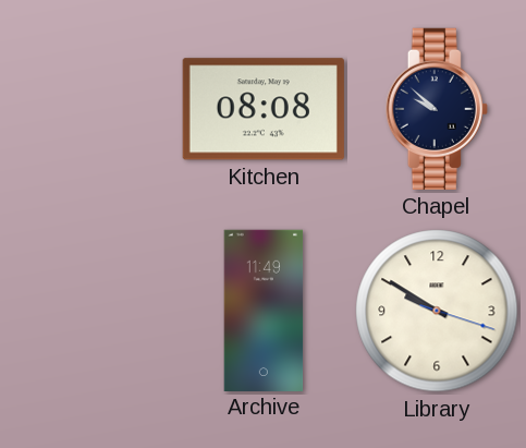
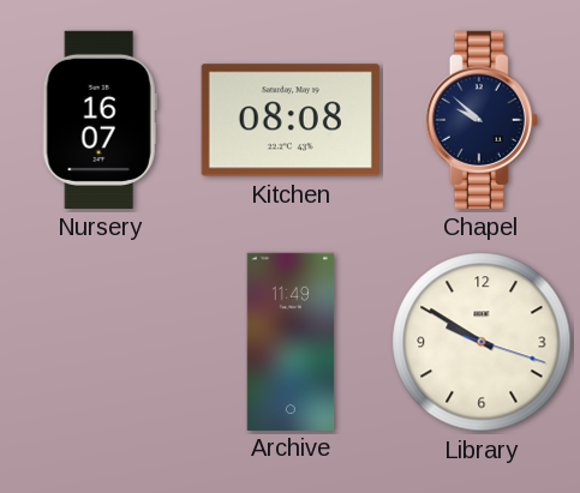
Nursery: none -> 16:07 (100, 120)
